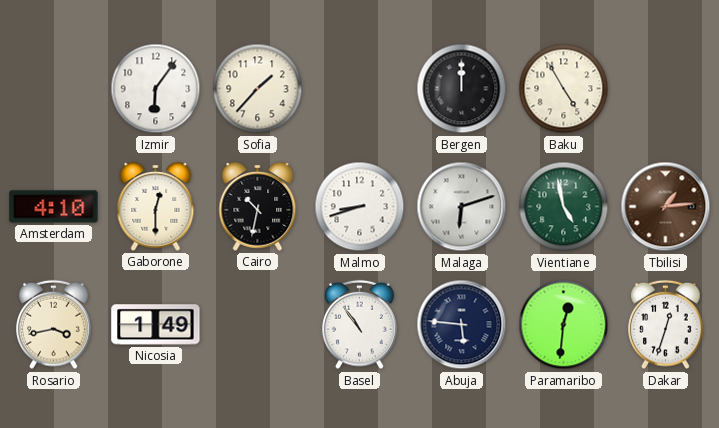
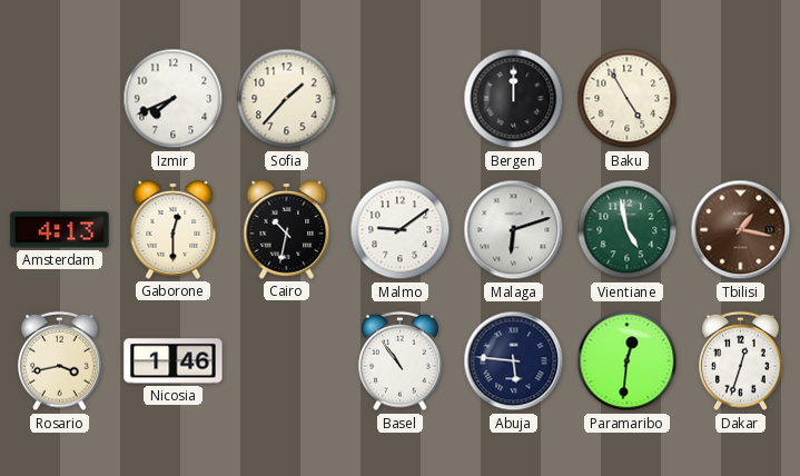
Izmir: 6:06 -> 7:41 (174, 99)
Amsterdam: 4:10 -> 4:13 (60, 230)
Malmo: 8:42 -> 9:09 (401, 230)
Tbilisi: 1:14 -> 1:17 (741, 230)
Nicosia: 1:49 -> 1:46 (174, 361)
